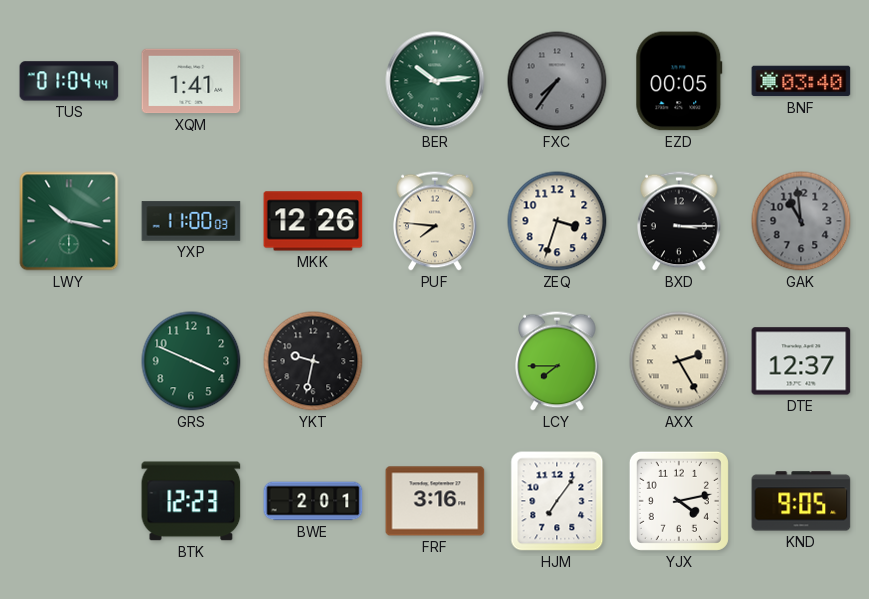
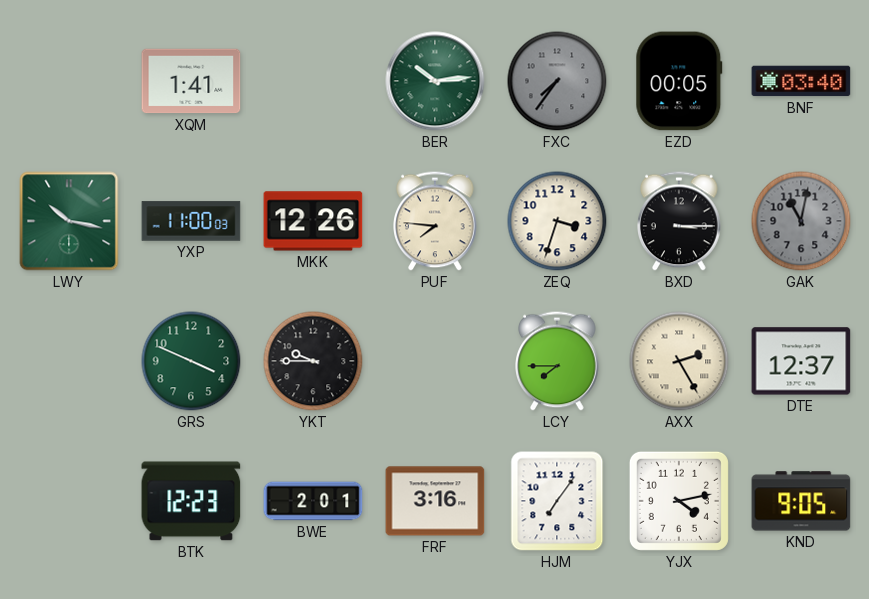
TUS: 01:04 -> none (69, 81)
GAK: 10:59 -> 11:02 (801, 221)
YKT: 9:32 -> 9:45 (313, 361)
